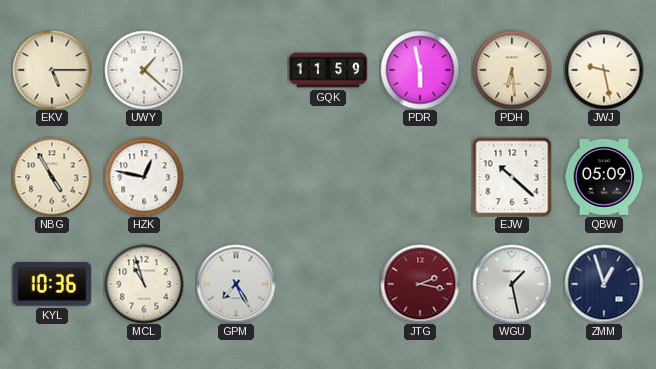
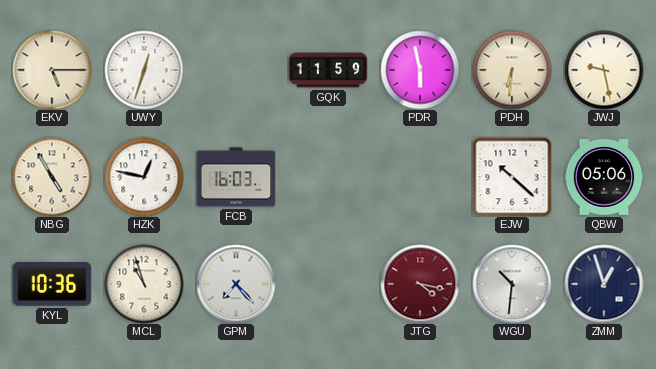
UWY: 1:22 -> 12:33 (144, 70)
PDH: 6:29 -> 6:31 (512, 70)
FCB: none -> 16:03 (236, 177)
QBW: 05:09 -> 05:06 (604, 178)
GPM: 7:25 -> 7:23 (236, 284)
JTG: 2:17 -> 4:17 (420, 284)
WGU: 1:28 -> 10:31 (512, 284)
